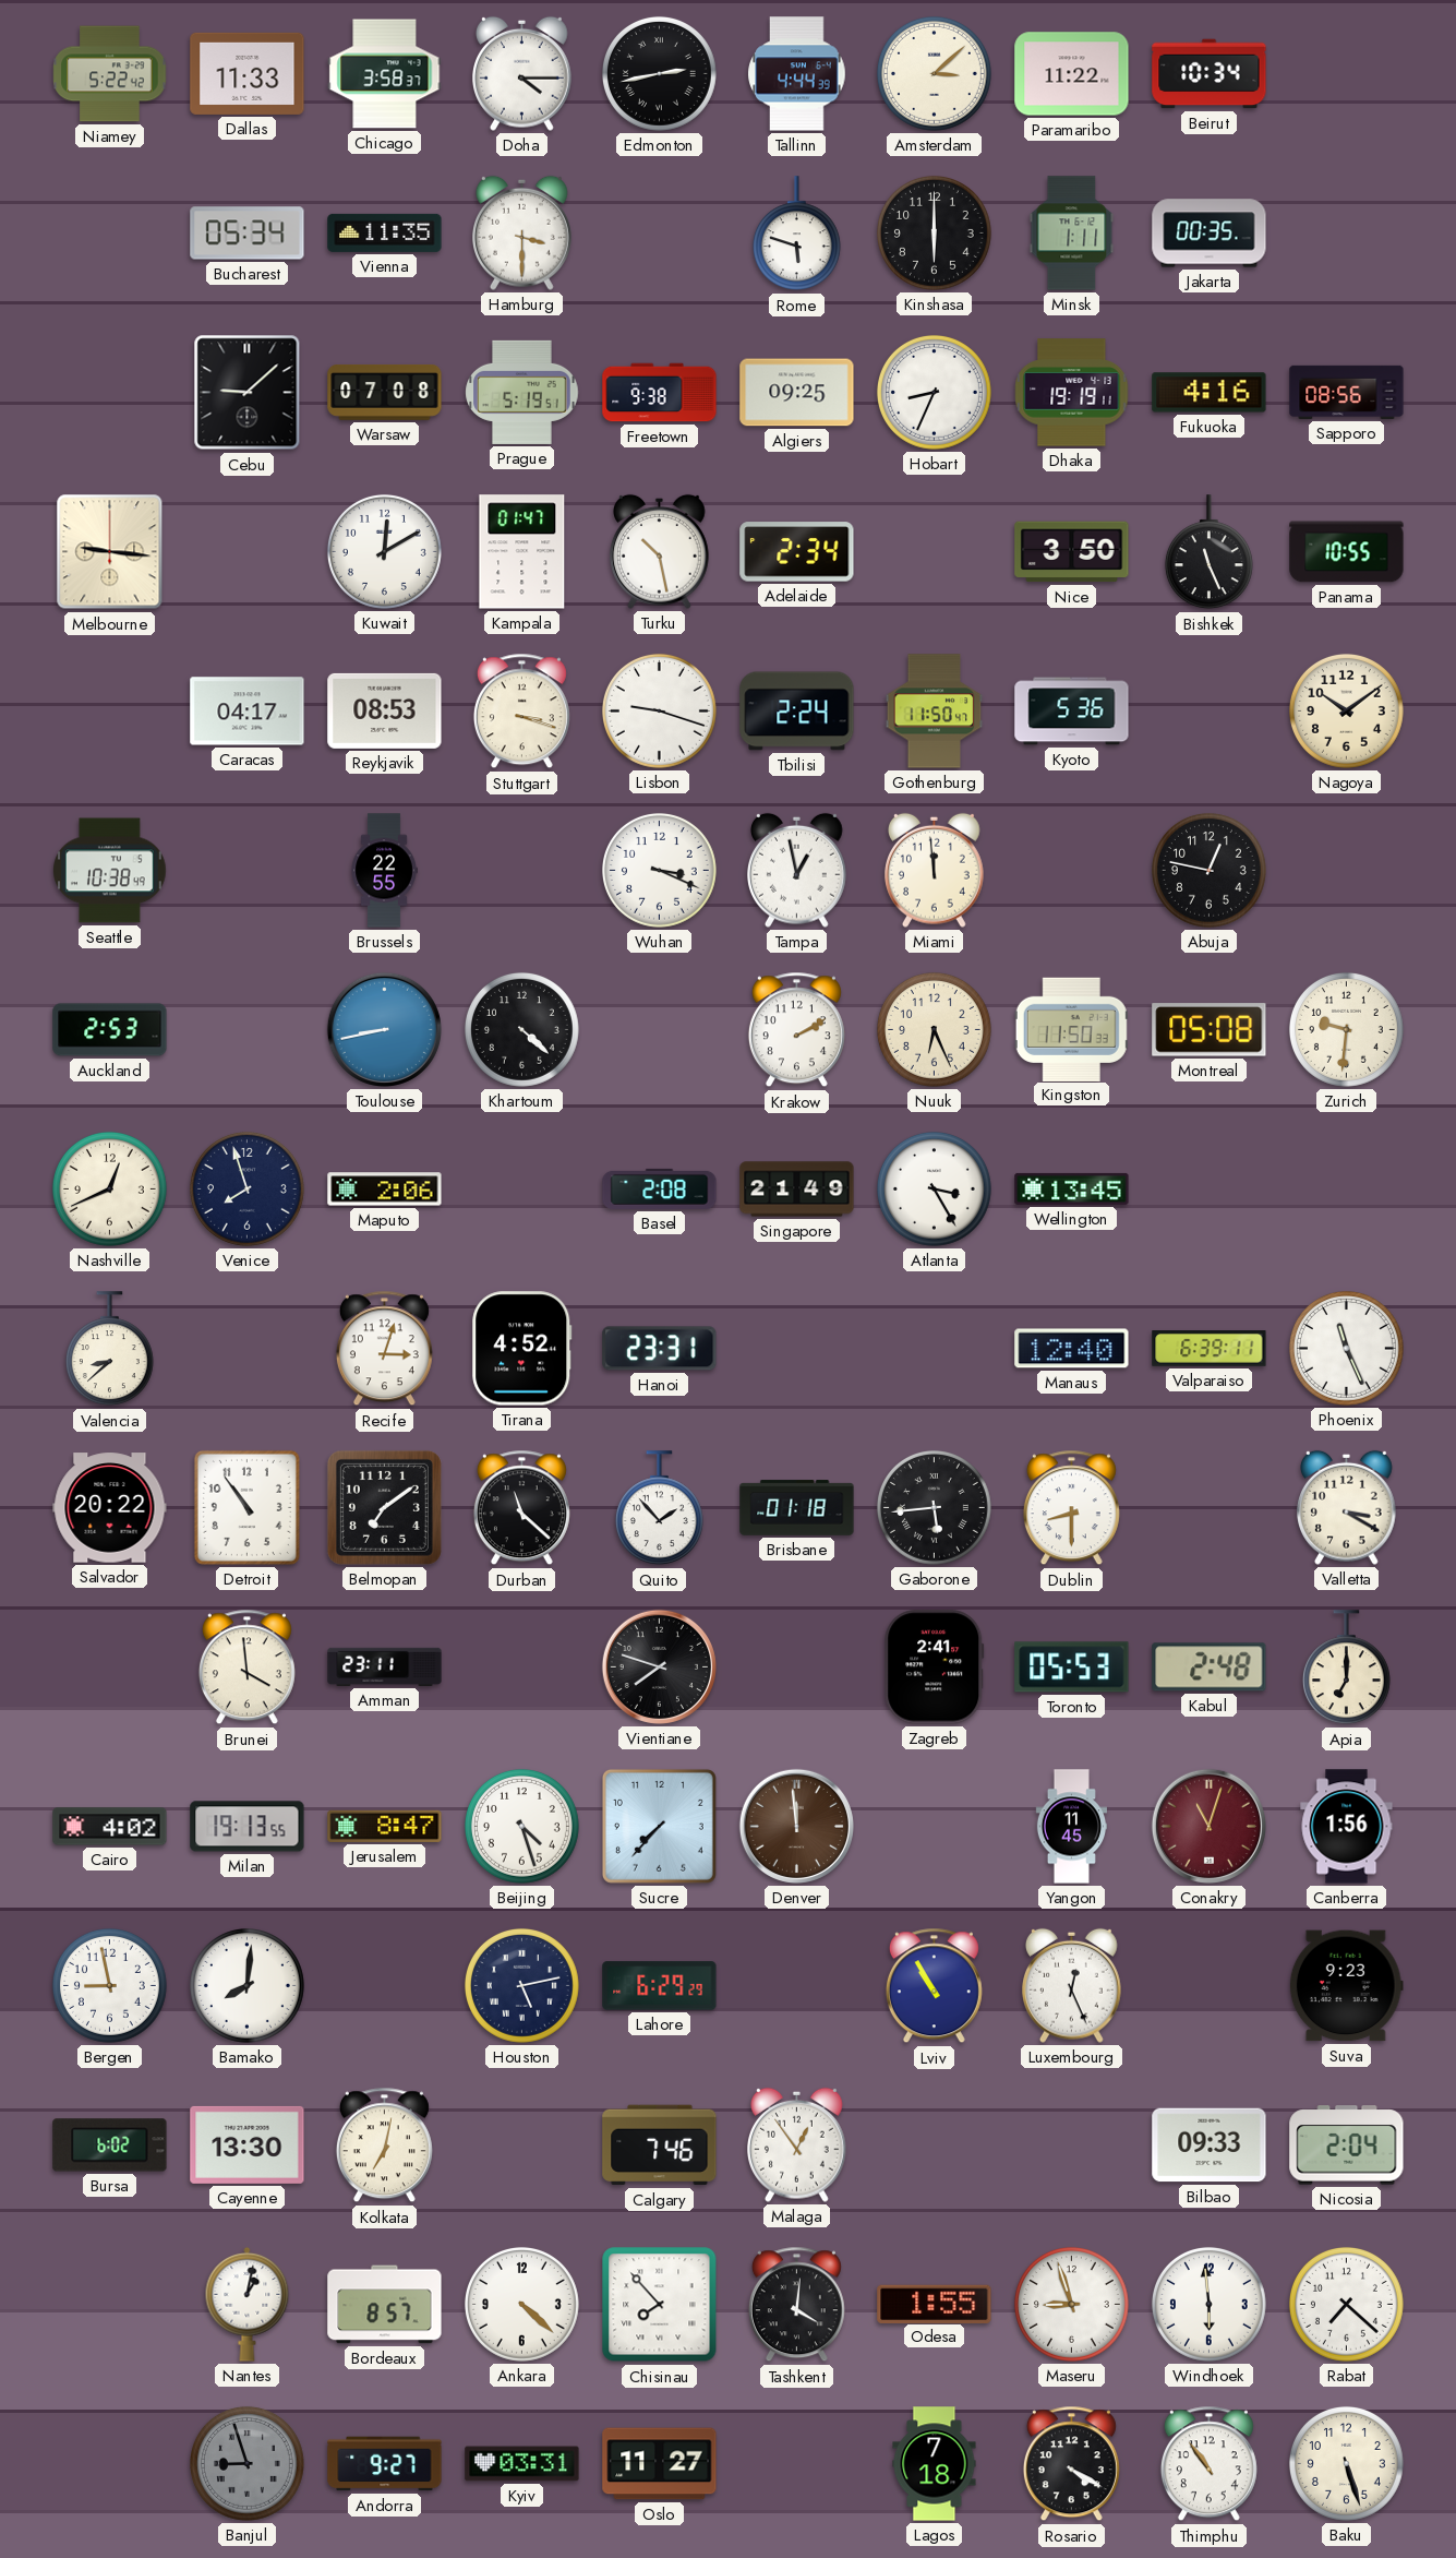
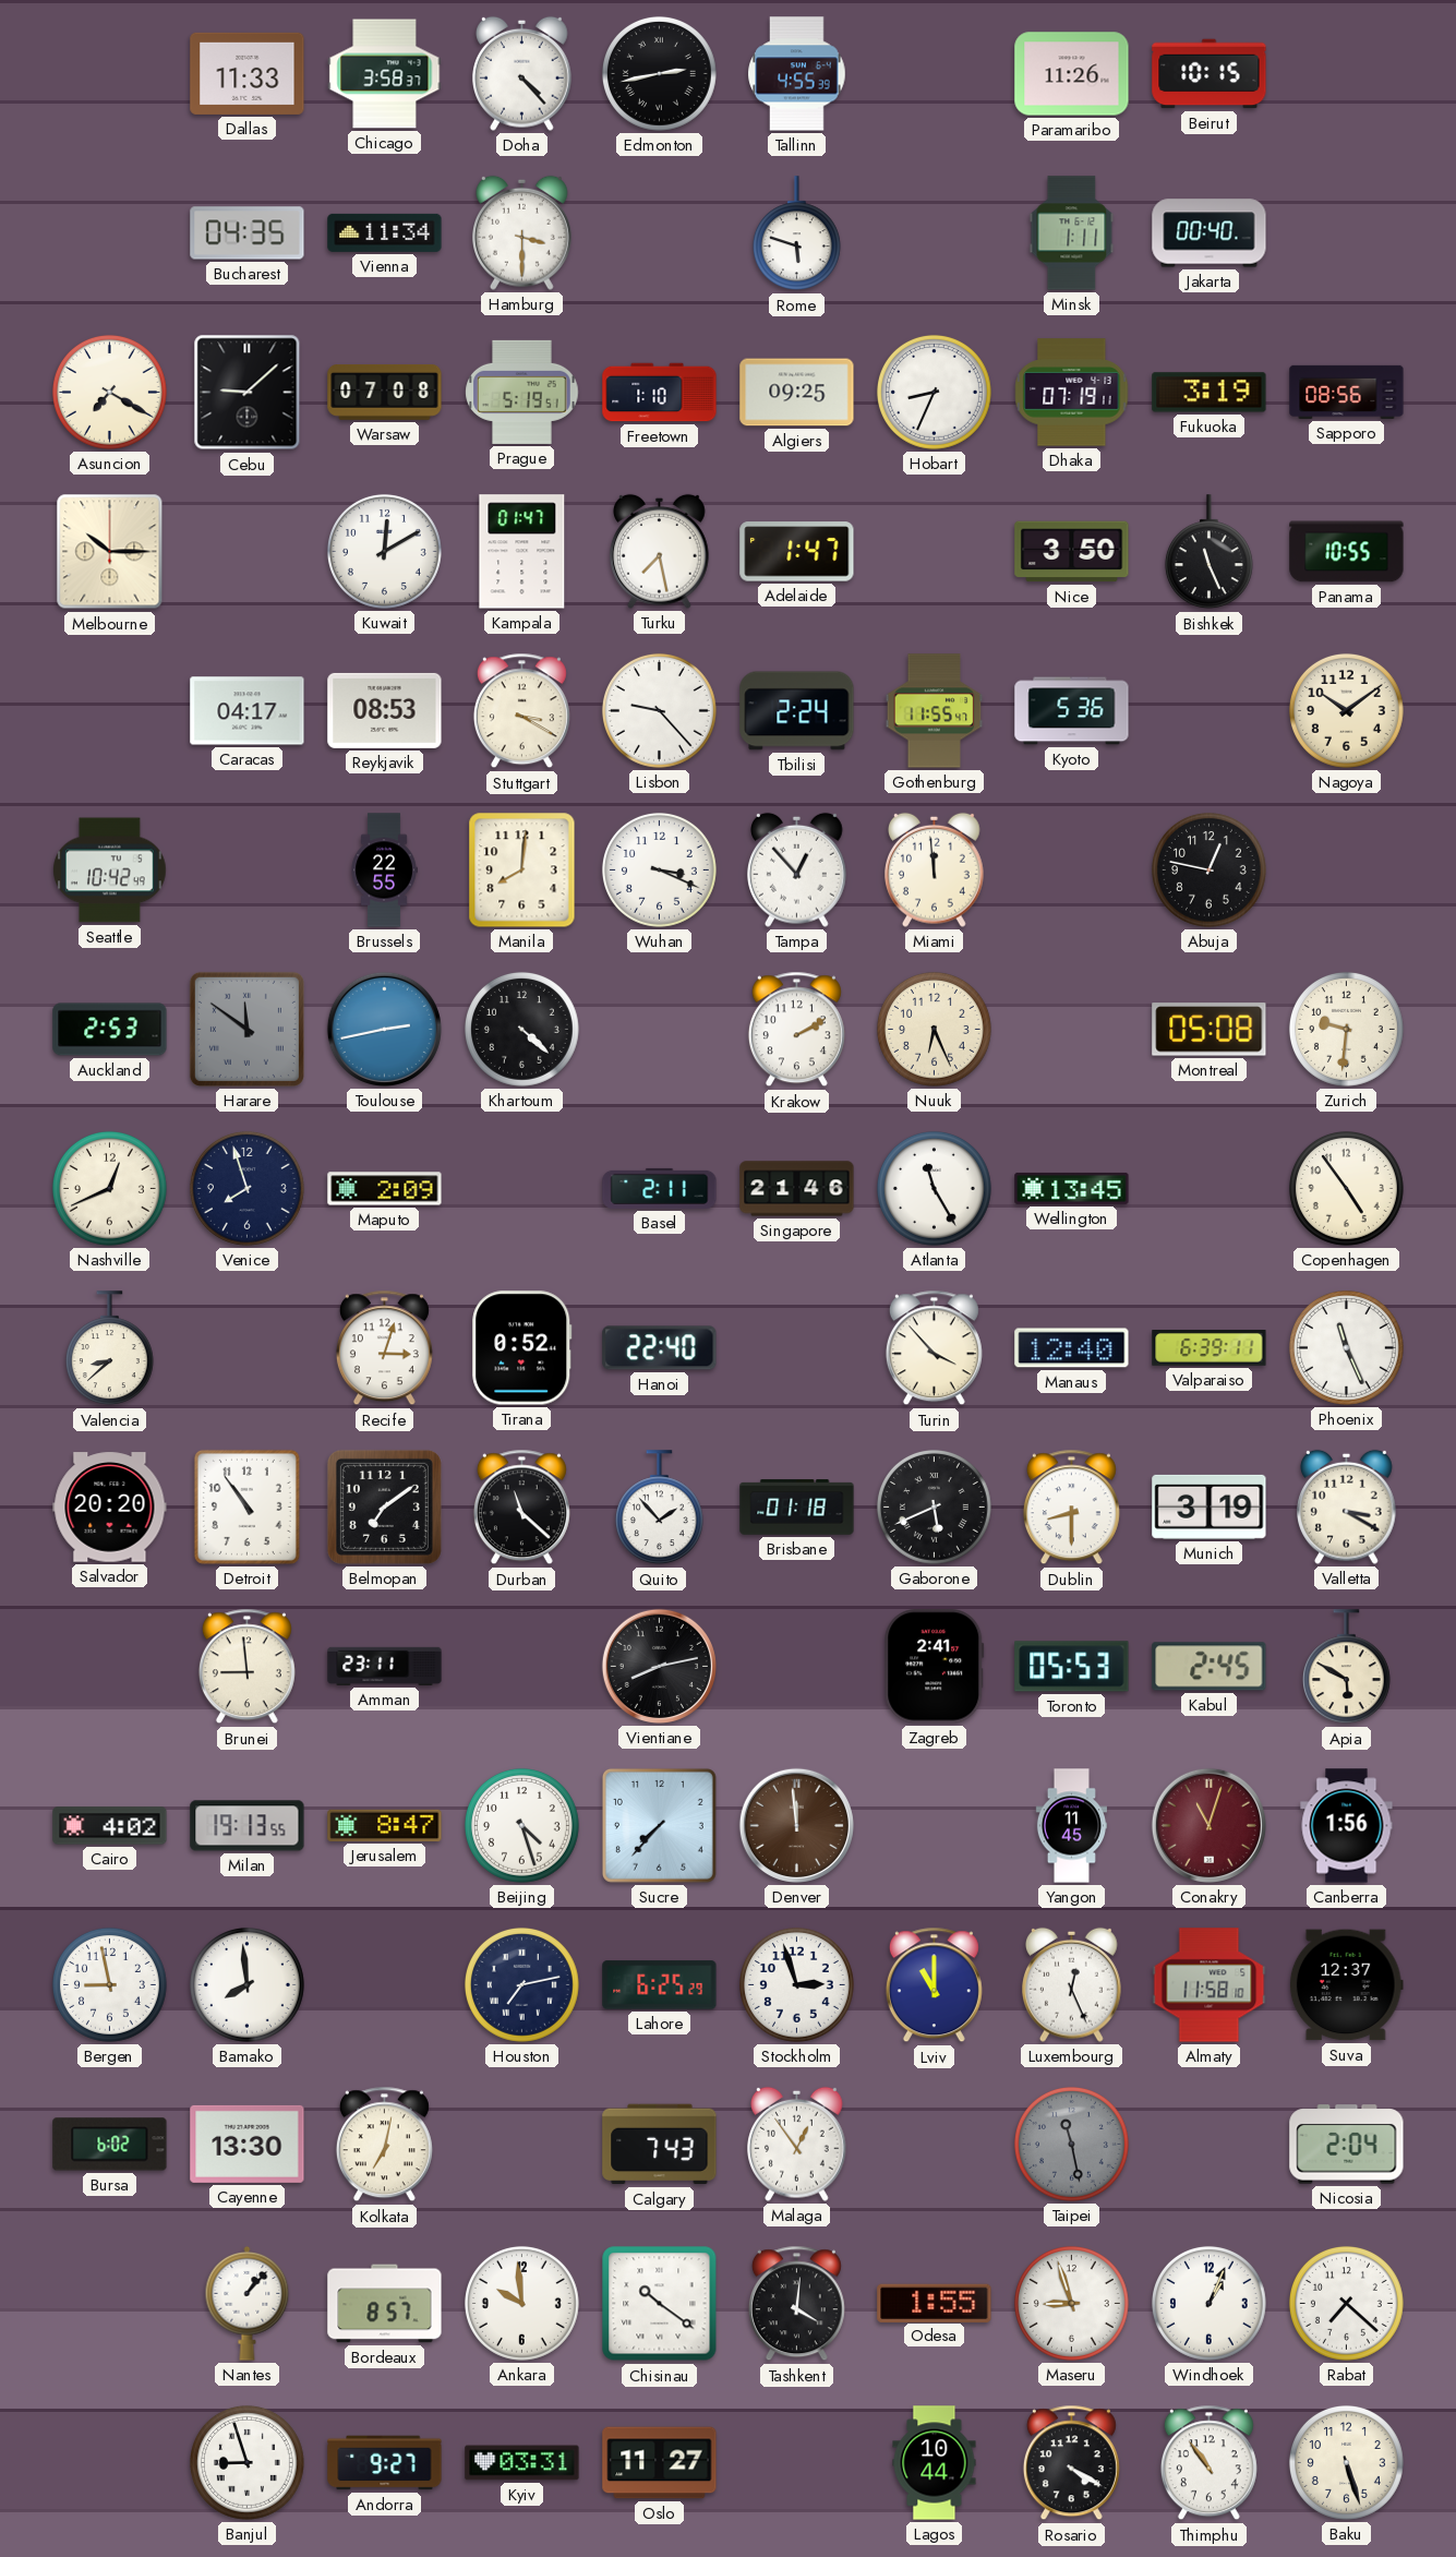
Niamey: 5:22 -> none (110, 74)
Doha: 4:15 -> 4:23 (522, 73)
Tallinn: 4:44 -> 4:55 (797, 74)
Amsterdam: 3:08 -> none (934, 73)
Paramaribo: 11:22 -> 11:26 (1072, 74)
Beirut: 10:34 -> 10:15 (1210, 74)
Bucharest: 05:34 -> 04:35 (248, 233)
Vienna: 11:35 -> 11:34 (385, 232)
Kinshasa: 6:00 -> none (934, 232)
Jakarta: 00:35 -> 00:40 (1210, 233)
Asuncion: none -> 7:20 (109, 392)
Freetown: 9:38 -> 1:10 (660, 393)
Dhaka: 19:19 -> 07:19 (1072, 393)
Fukuoka: 4:16 -> 3:19 (1210, 393)
Melbourne: 9:16 -> 10:15 (110, 552)
Turku: 10:28 -> 7:28 (660, 551)
Adelaide: 2:34 -> 1:47 (797, 552)
Stuttgart: 3:18 -> 3:20 (521, 711)
Lisbon: 9:18 -> 9:23 (659, 710)
Gothenburg: 11:50 -> 11:55 (935, 711)
Seattle: 10:38 -> 10:42 (110, 871)
Manila: none -> 8:01 (522, 871)
Tampa: 12:58 -> 12:53 (797, 869)
Harare: none -> 11:51 (246, 1029)
Toulouse: 8:43 -> 2:43 (384, 1029)
Kingston: 11:50 -> none (1071, 1029)
Maputo: 2:06 -> 2:09 (385, 1189)
Basel: 2:08 -> 2:11 (660, 1188)
Singapore: 21:49 -> 21:46 (797, 1189)
Atlanta: 3:25 -> 11:25 (934, 1188)
Copenhagen: none -> 4:54 (1346, 1188)
Tirana: 4:52 -> 0:52 (522, 1348)
Hanoi: 23:31 -> 22:40 (660, 1348)
Turin: none -> 3:53 (934, 1348)
Salvador: 20:22 -> 20:20 (110, 1508)
Gaborone: 5:44 -> 5:41 (934, 1506)
Munich: none -> 3:19 (1210, 1506)
Brunei: 3:59 -> 8:59 (246, 1667)
Vientiane: 7:48 -> 8:13 (659, 1666)
Kabul: 2:48 -> 2:45 (1210, 1667)
Apia: 7:00 -> 5:50 (1346, 1667)
Bamako: 8:01 -> 7:59 (246, 1984)
Houston: 5:13 -> 7:13 (521, 1984)
Lahore: 6:29 -> 6:25 (660, 1985)
Stockholm: none -> 2:57 (796, 1984)
Lviv: 10:55 -> 11:00 (934, 1985)
Almaty: none -> 11:58 (1210, 1985)
Suva: 9:23 -> 12:37 (1346, 1985)
Calgary: 7:46 -> 7:43 (660, 2145)
Taipei: none -> 11:28 (1071, 2144)
Bilbao: 09:33 -> none (1210, 2145)
Nantes: 1:02 -> 1:07 (248, 2304)
Ankara: 4:22 -> 9:59 (521, 2303)
Chisinau: 7:53 -> 10:21 (660, 2304)
Windhoek: 5:59 -> 1:04 (1208, 2303)
Banjul dial: grey -> white (246, 2462)
Lagos: 7:18 -> 10:44 (935, 2463)
